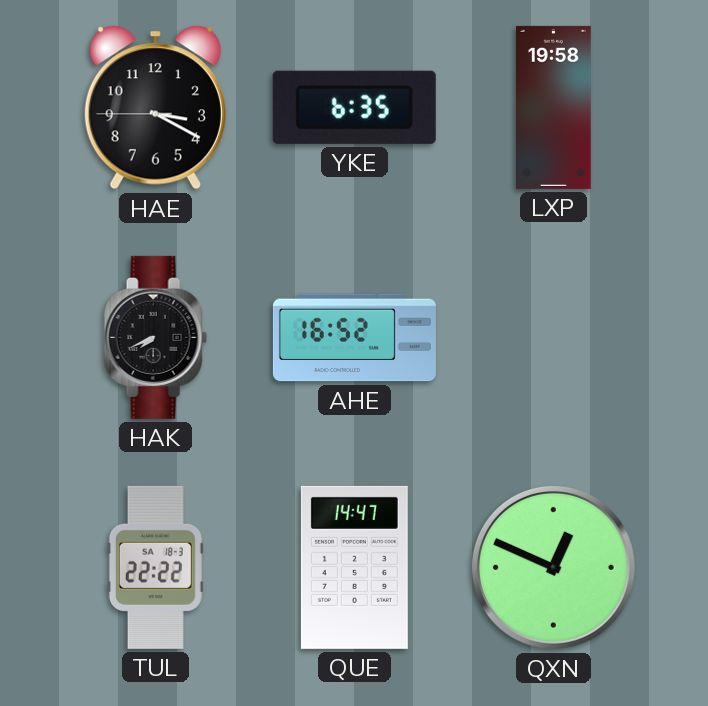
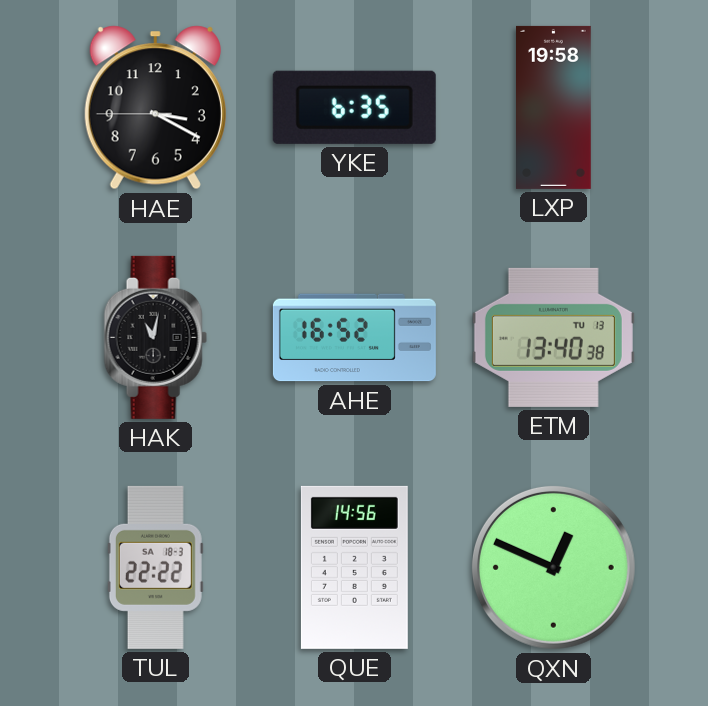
HAK: 7:41 -> 11:02 (155, 337)
ETM: none -> 13:40 (553, 337)
QUE: 14:47 -> 14:56 (354, 567)
